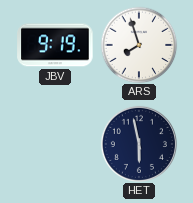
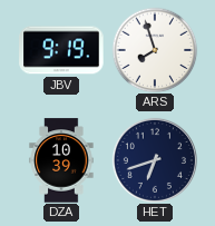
DZA: none -> 10:39 (61, 160)
HET: 5:58 -> 6:42 (155, 160)
